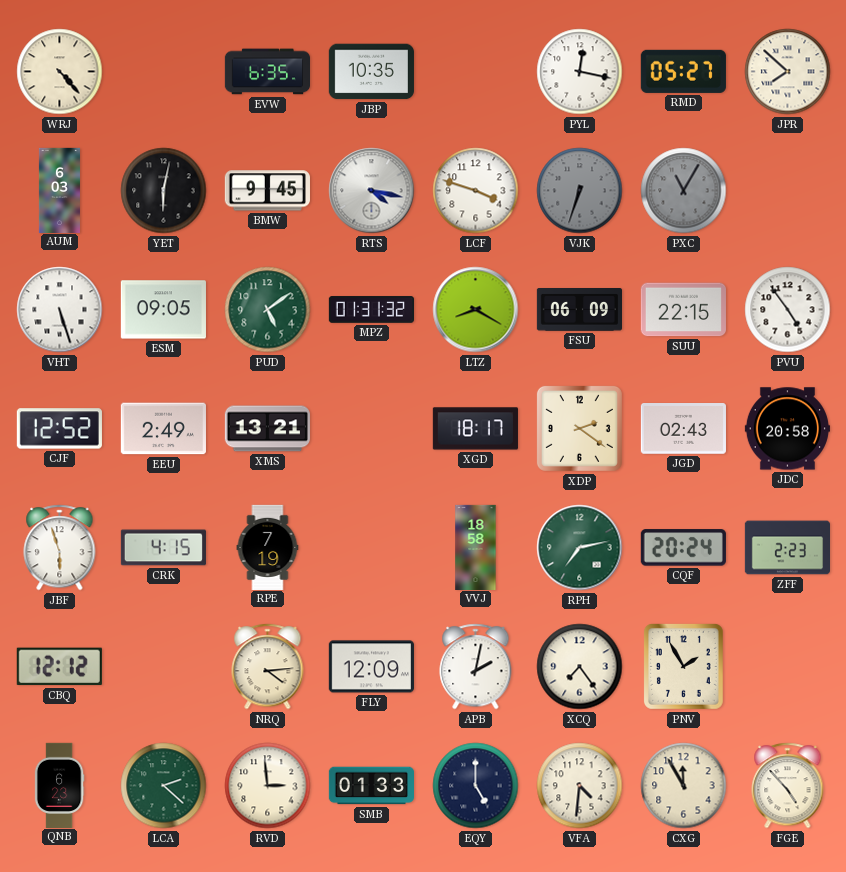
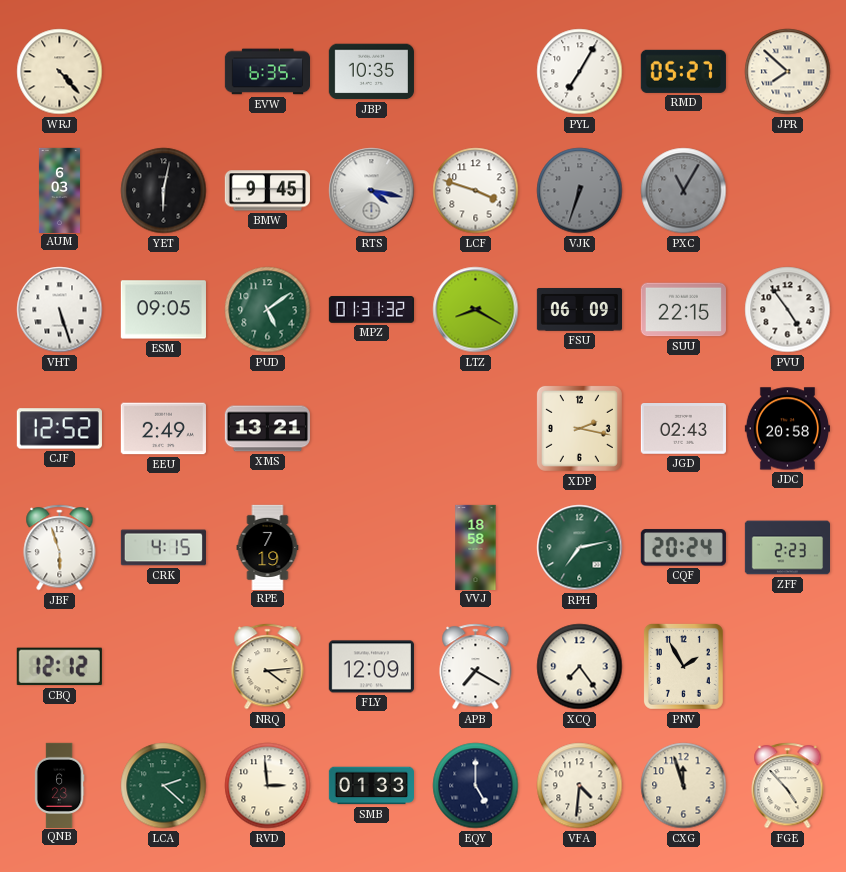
PYL: 12:17 -> 7:05 (580, 72)
XGD: 18:17 -> none (475, 429)
XDP: 2:21 -> 2:17 (579, 428)
APB: 2:02 -> 7:20 (476, 667)
CXG: 11:55 -> 11:57 (684, 786)
